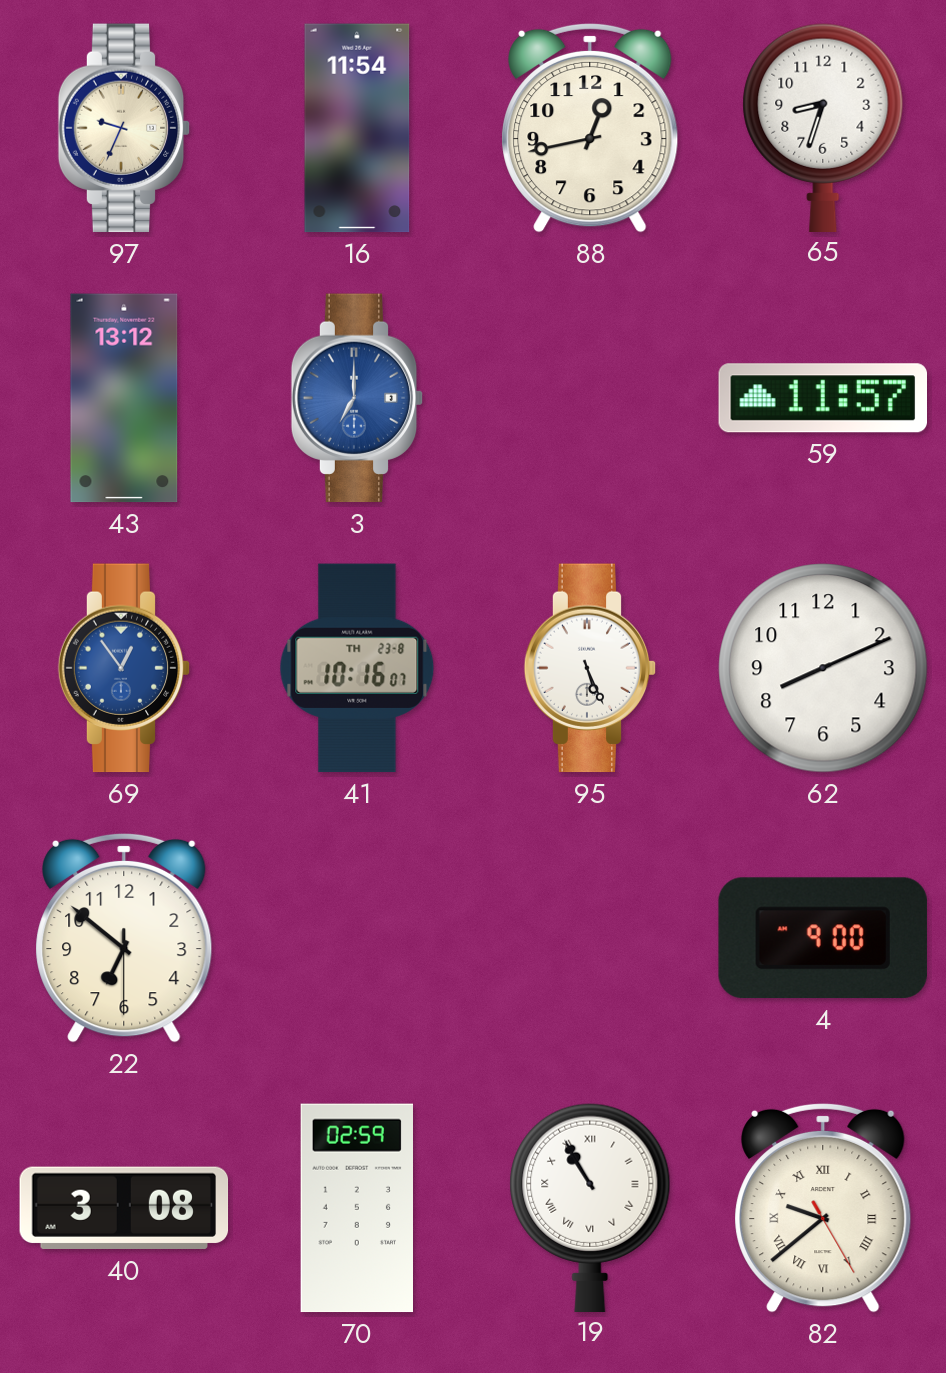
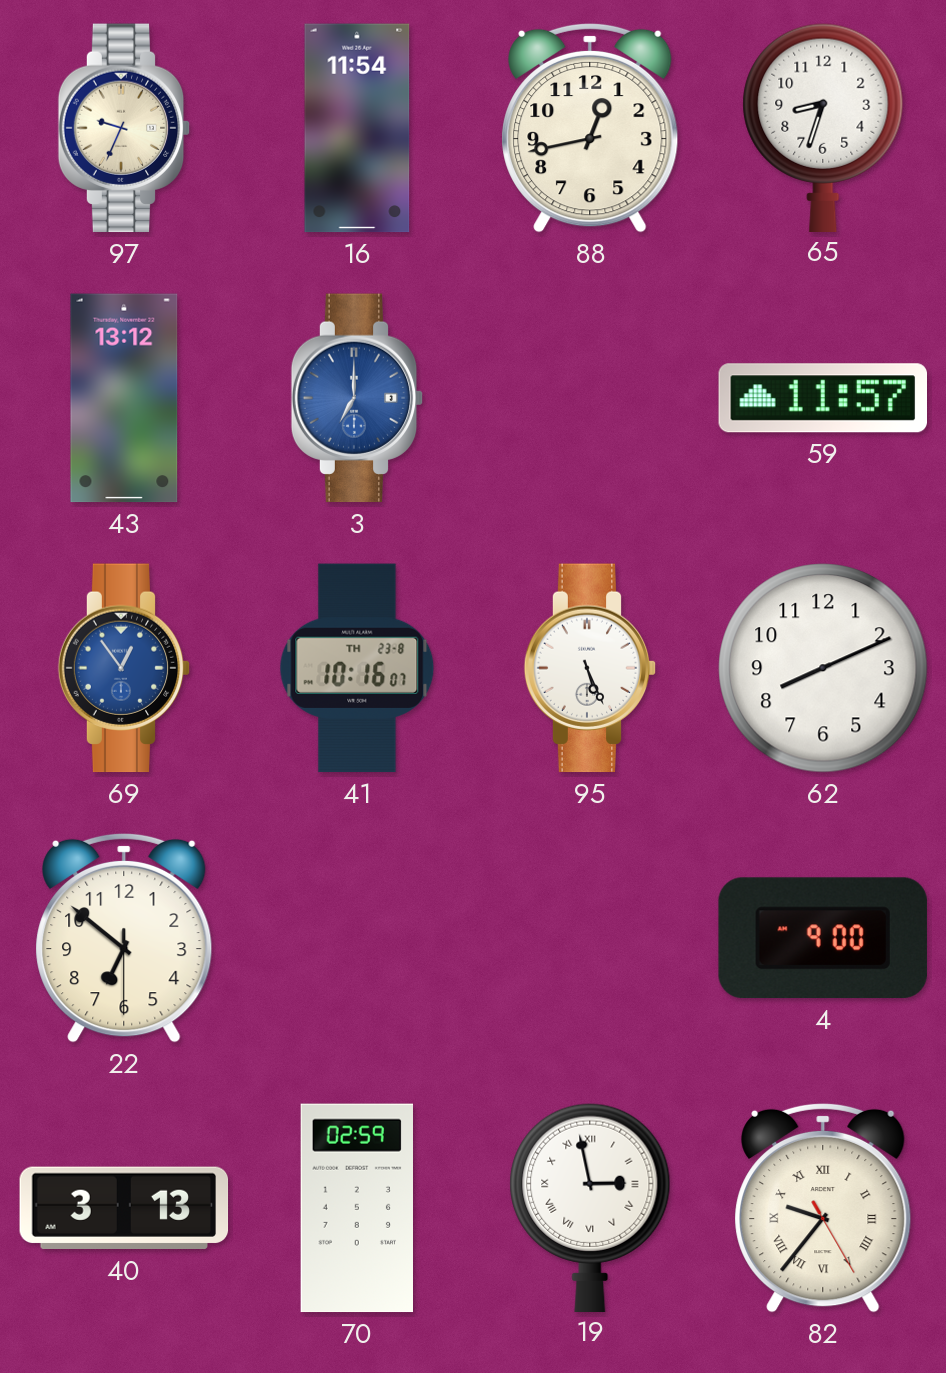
40: 3:08 -> 3:13 (124, 1208)
19: 10:55 -> 2:58 (590, 1207)
82: 9:38 -> 9:36 (823, 1208)
